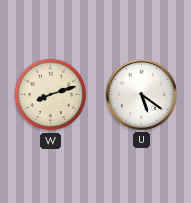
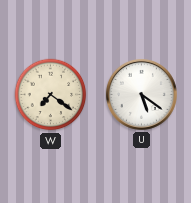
W: 8:12 -> 7:21 (51, 95)
